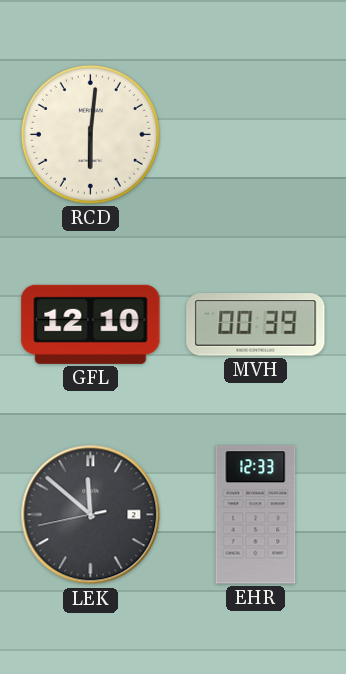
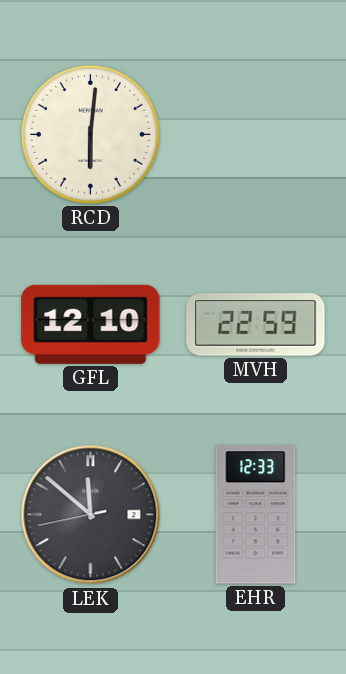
MVH: 00:39 -> 22:59 (256, 325)
